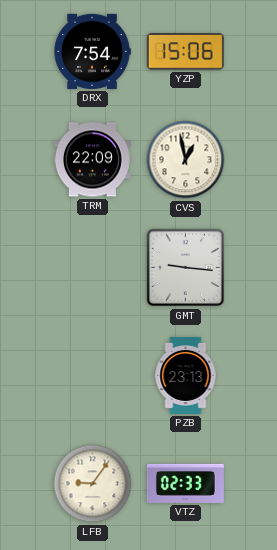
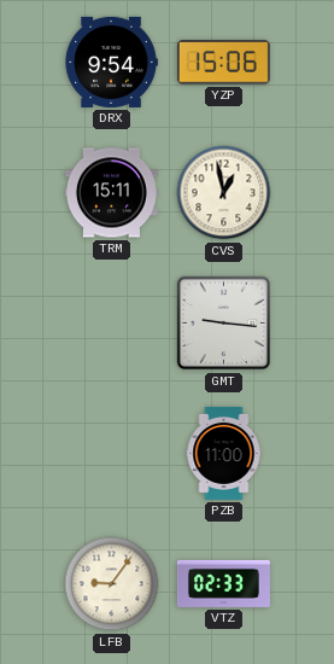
DRX: 7:54 -> 9:54 (111, 62)
TRM: 22:09 -> 15:11 (111, 193)
PZB: 23:13 -> 11:00 (224, 453)
